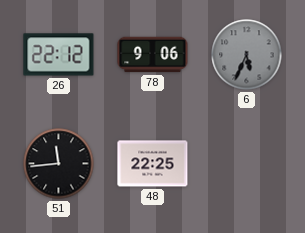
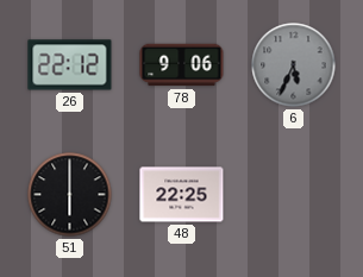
51: 11:44 -> 6:00 (70, 195)
